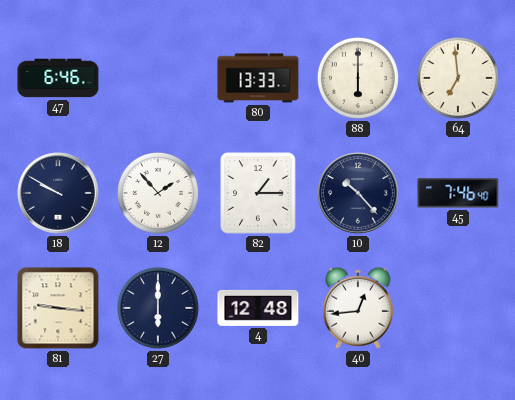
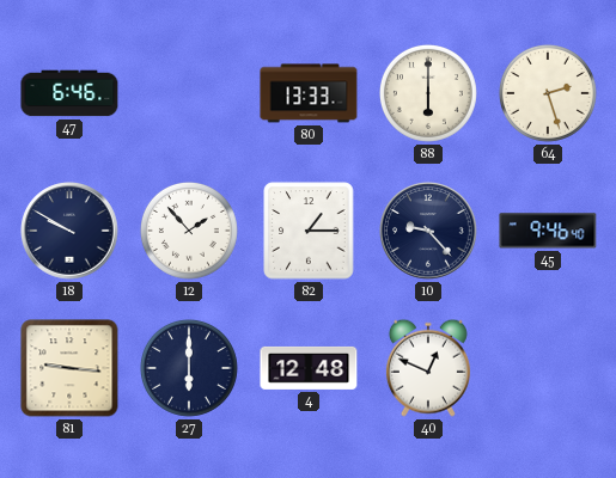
64: 6:59 -> 2:27 (548, 93)
10: 10:23 -> 9:23 (428, 231)
45: 7:46 -> 9:46 (548, 231)
40: 12:44 -> 12:49 (428, 368)
